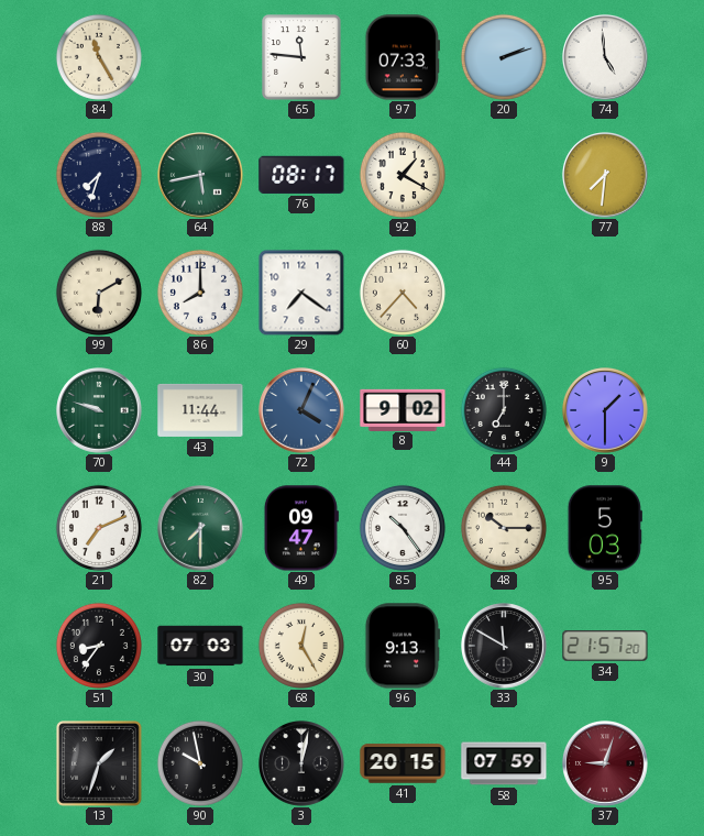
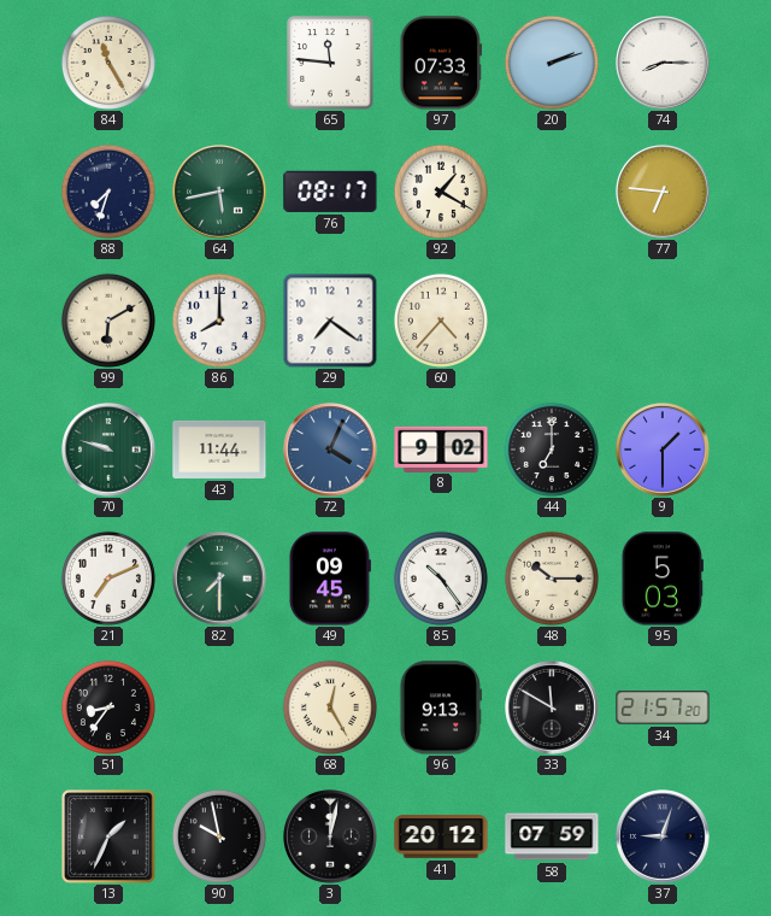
74: 4:59 -> 8:15 (664, 64)
77: 7:31 -> 6:46 (664, 193)
49: 09:47 -> 09:45 (330, 579)
30: 07:03 -> none (200, 646)
13: 1:33 -> 1:34 (110, 838)
41: 20:15 -> 20:12 (441, 836)
37 dial: burgundy -> navy (664, 838)
